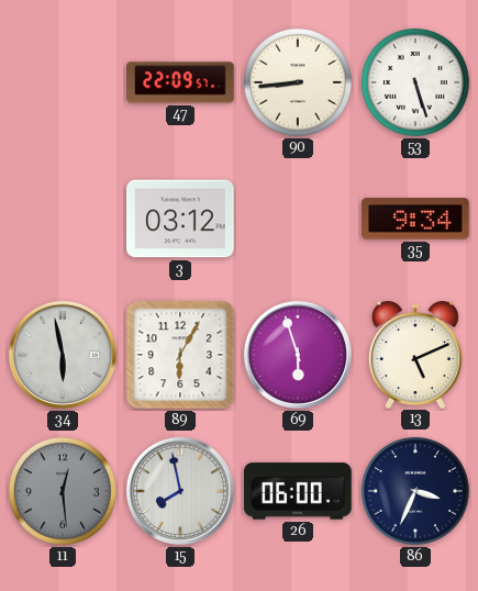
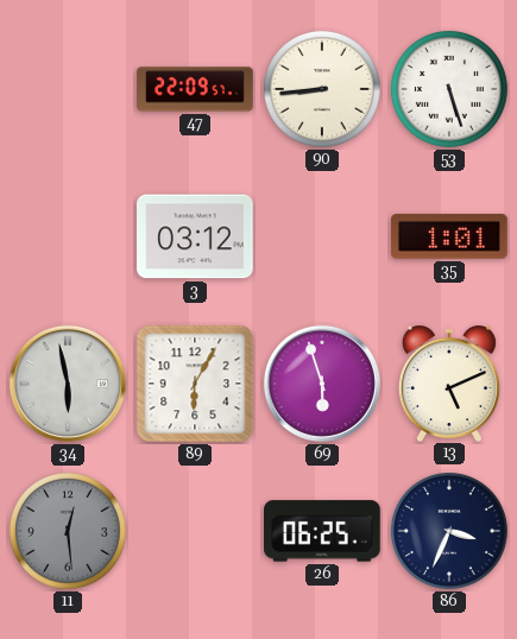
35: 9:34 -> 1:01 (450, 236)
15: 7:58 -> none (180, 491)
26: 06:00 -> 06:25 (323, 531)
